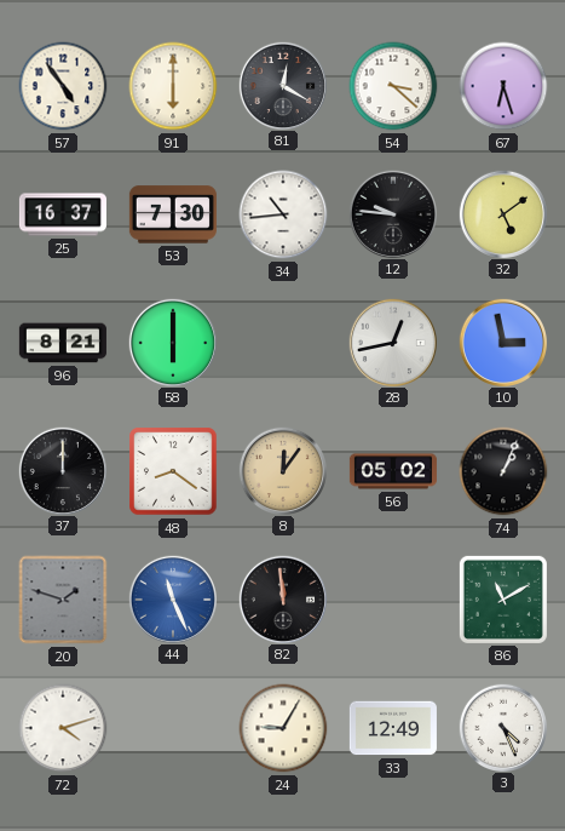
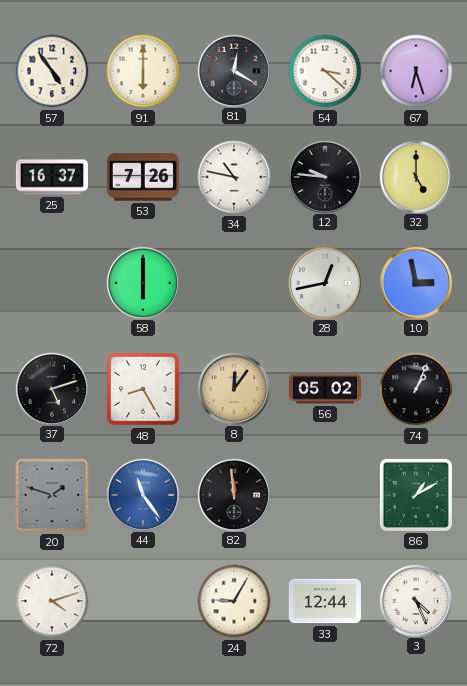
53: 7:30 -> 7:26 (143, 177)
34: 10:44 -> 10:47 (234, 177)
32: 5:09 -> 5:00 (415, 176)
96: 8:21 -> none (63, 343)
37: 12:00 -> 5:12 (51, 388)
48: 8:21 -> 8:25 (143, 389)
44: 11:26 -> 11:24 (142, 494)
86: 11:10 -> 1:10 (416, 495)
33: 12:49 -> 12:44 (325, 601)
